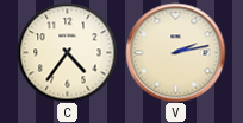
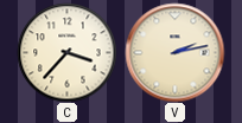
C: 4:36 -> 3:37 (66, 52)
